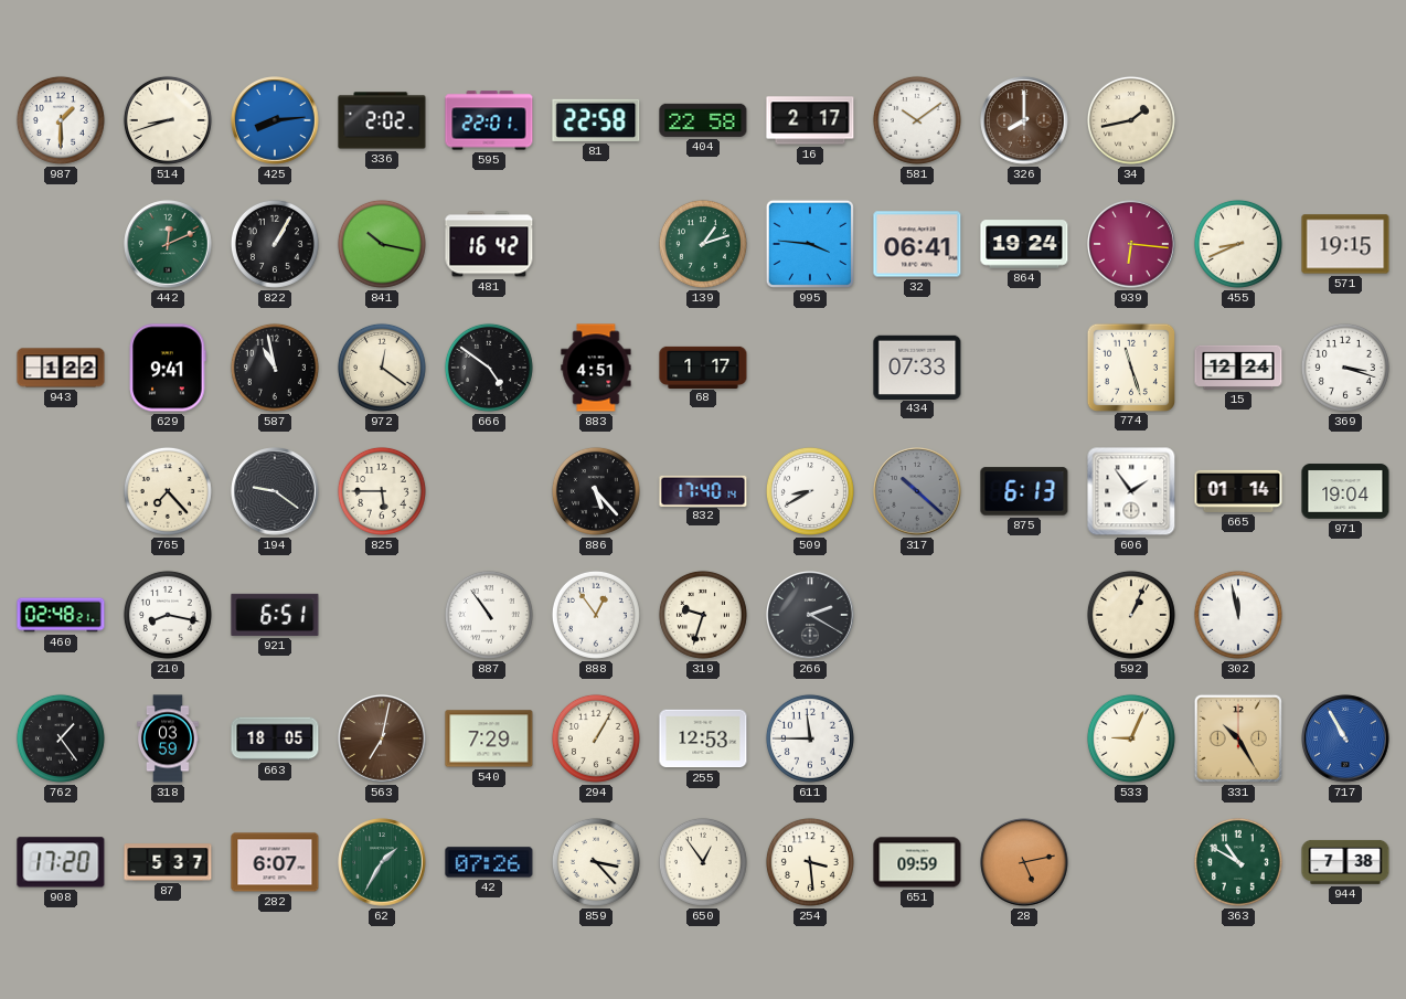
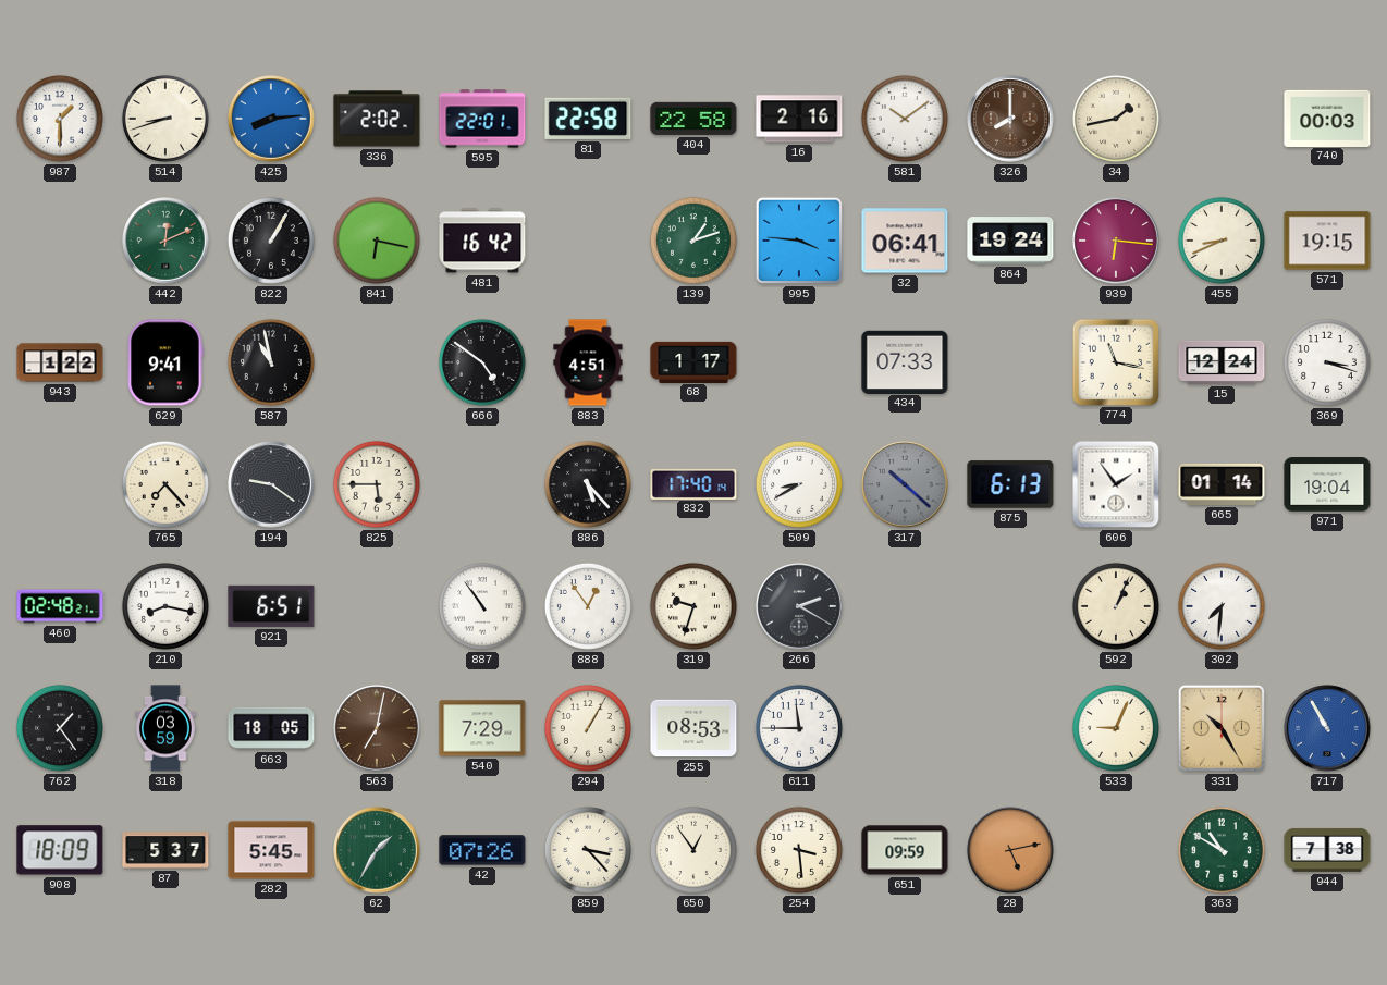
16: 2:17 -> 2:16 (799, 119)
740: none -> 00:03 (1327, 118)
841: 10:17 -> 6:17 (377, 241)
972: 12:21 -> none (382, 368)
774: 11:27 -> 11:17 (1115, 361)
302: 11:58 -> 7:31 (1222, 606)
255: 12:53 -> 08:53 (693, 728)
908: 17:20 -> 18:09 (60, 850)
282: 6:07 -> 5:45 (271, 850)
